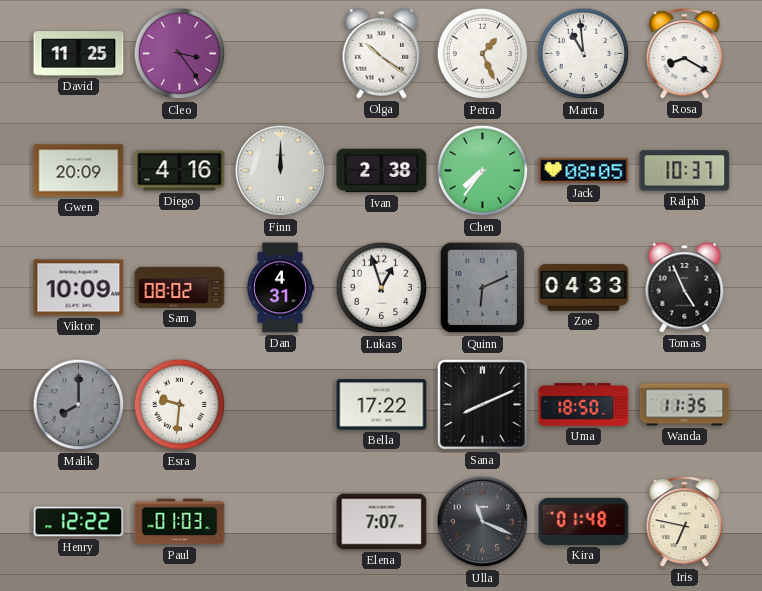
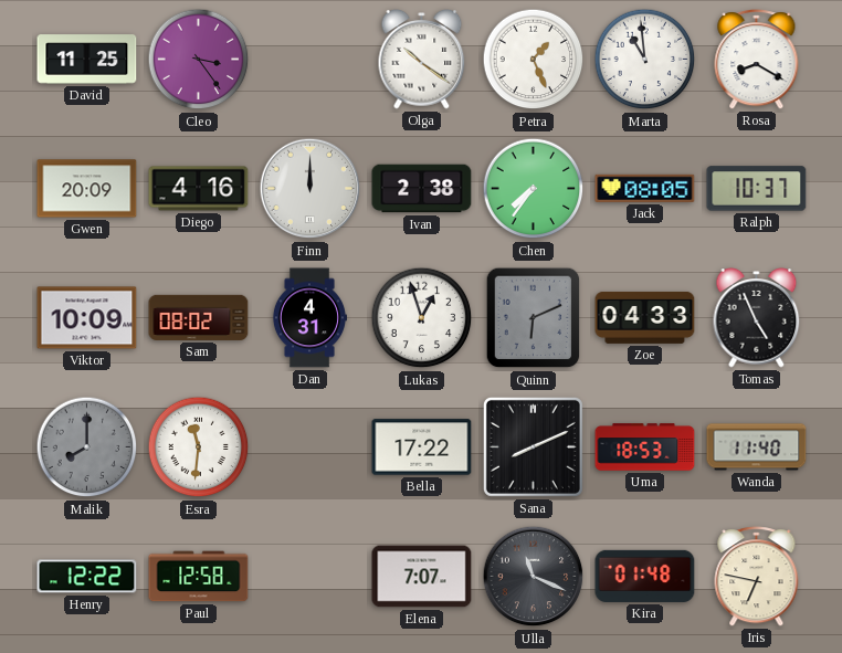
Esra: 9:31 -> 11:31 (199, 447)
Uma: 18:50 -> 18:53 (645, 447)
Wanda: 11:35 -> 11:40 (757, 447)
Paul: 01:03 -> 12:58 (199, 577)
